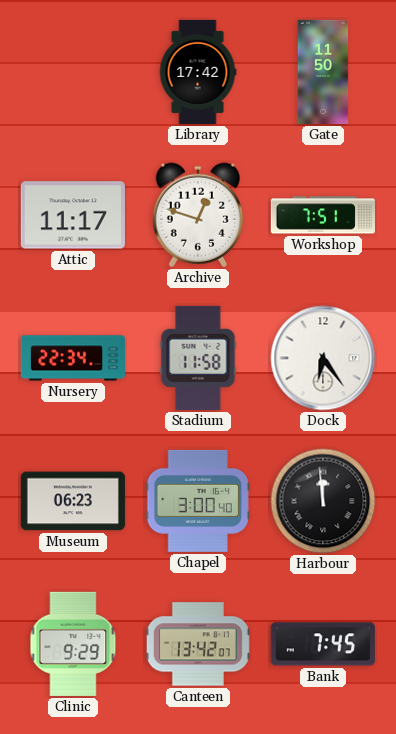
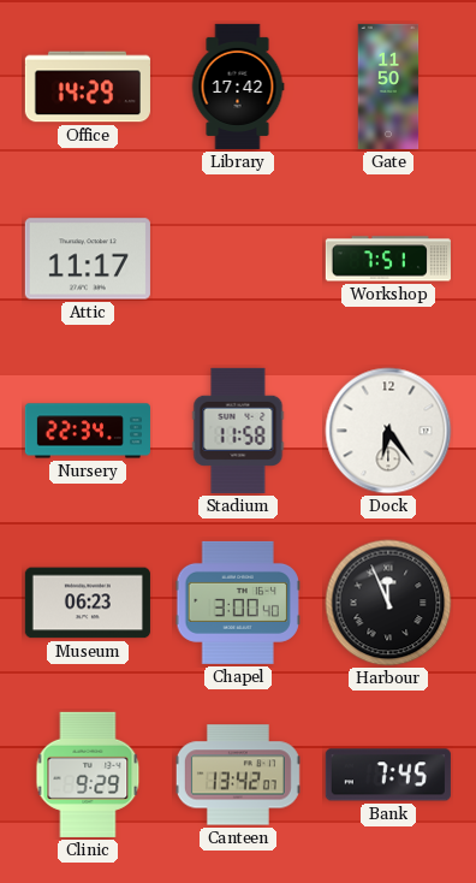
Office: none -> 14:29 (88, 87)
Archive: 12:48 -> none (198, 215)
Harbour: 11:59 -> 11:56 (388, 603)
